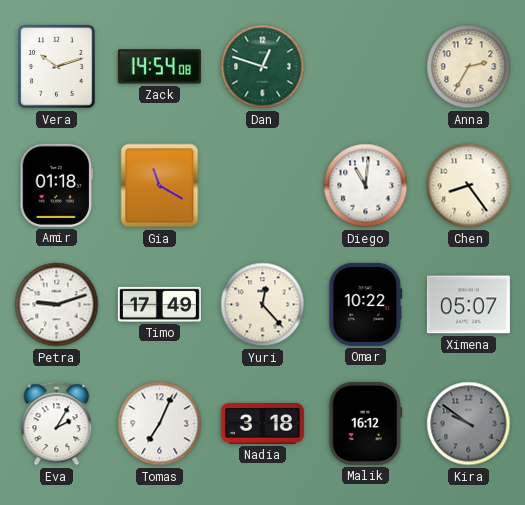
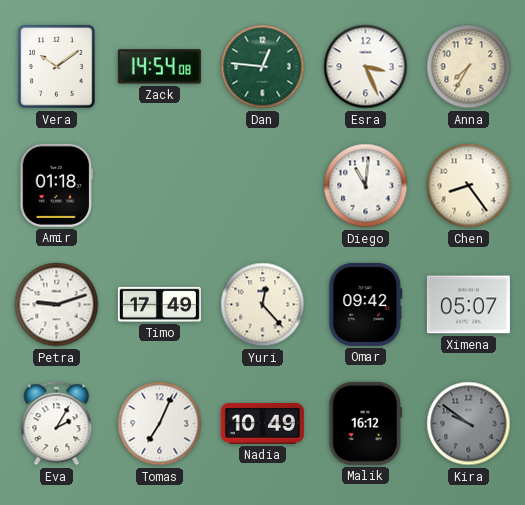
Vera: 10:12 -> 10:09 (57, 67)
Dan: 12:48 -> 12:46 (263, 67)
Esra: none -> 3:26 (366, 67)
Anna: 2:35 -> 7:35 (469, 67)
Gia: 11:20 -> none (160, 186)
Omar: 10:22 -> 09:42 (366, 304)
Nadia: 3:18 -> 10:49 (262, 423)
